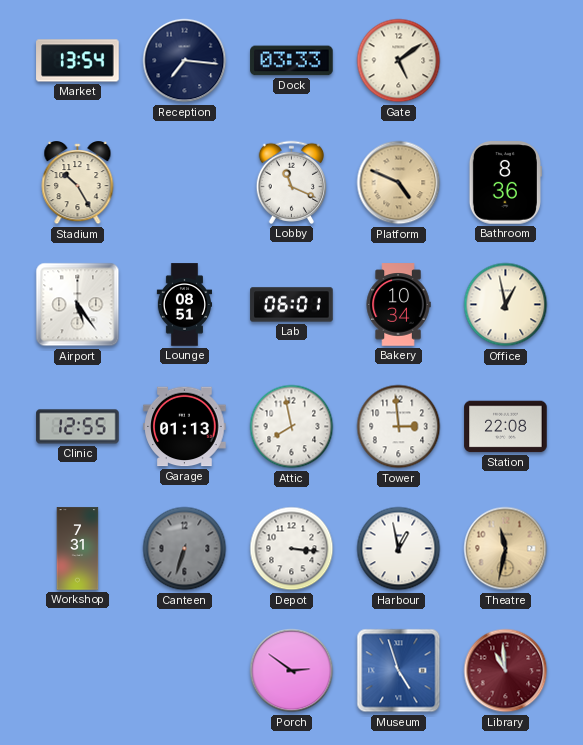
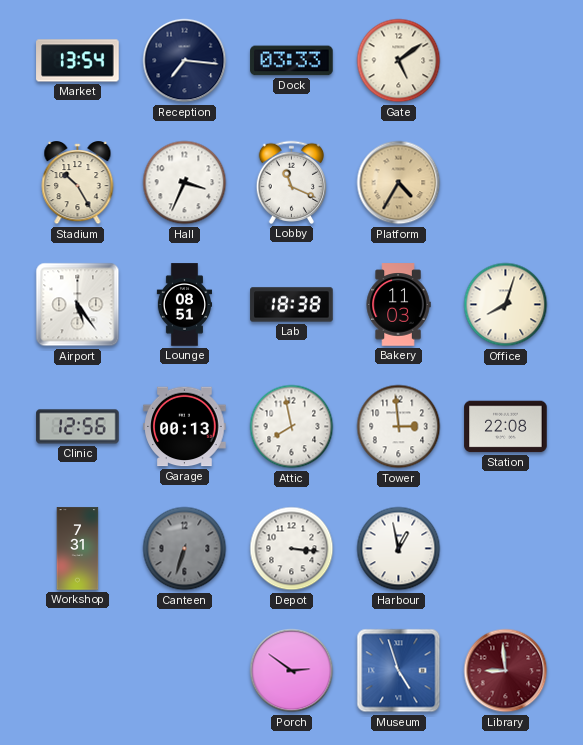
Hall: none -> 3:34 (185, 183)
Platform: 4:49 -> 4:35 (399, 183)
Bathroom: 8:36 -> none (505, 183)
Lab: 06:01 -> 18:38 (292, 305)
Bakery: 10:34 -> 11:03 (398, 305)
Office: 12:58 -> 8:03 (506, 305)
Clinic: 12:55 -> 12:56 (78, 427)
Garage: 01:13 -> 00:13 (185, 427)
Theatre: 11:32 -> none (506, 549)
Library: 10:59 -> 8:59 (506, 671)
